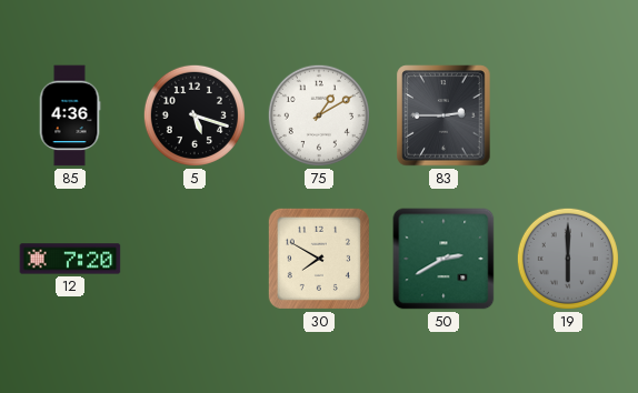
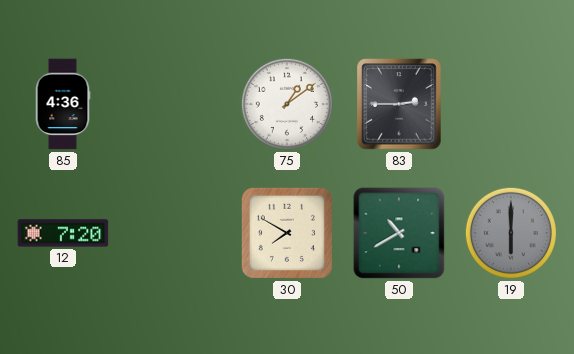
5: 5:18 -> none (195, 115)
75: 1:10 -> 1:09 (287, 104)
50: 2:40 -> 10:40 (399, 233)
